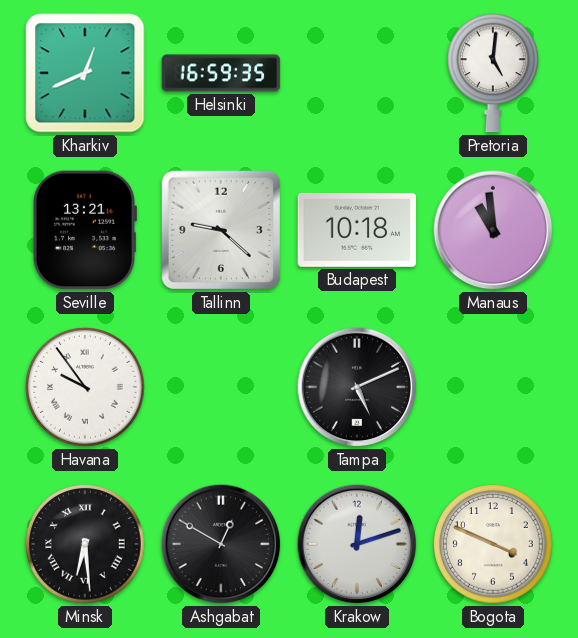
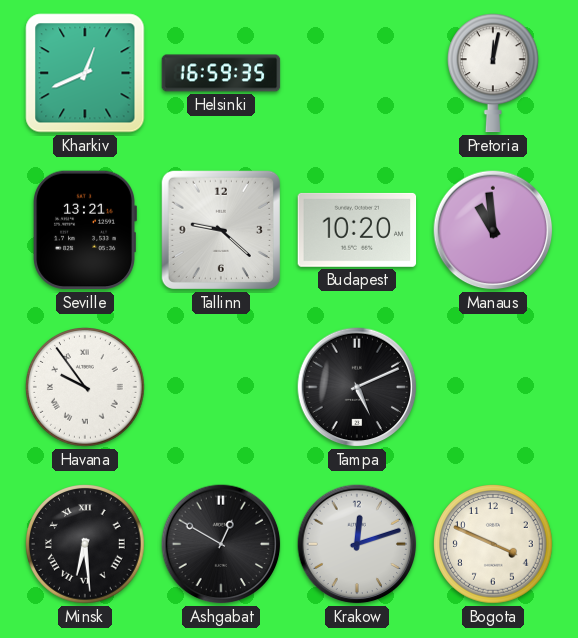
Pretoria: 5:01 -> 12:02 (493, 73)
Budapest: 10:18 -> 10:20 (357, 230)
